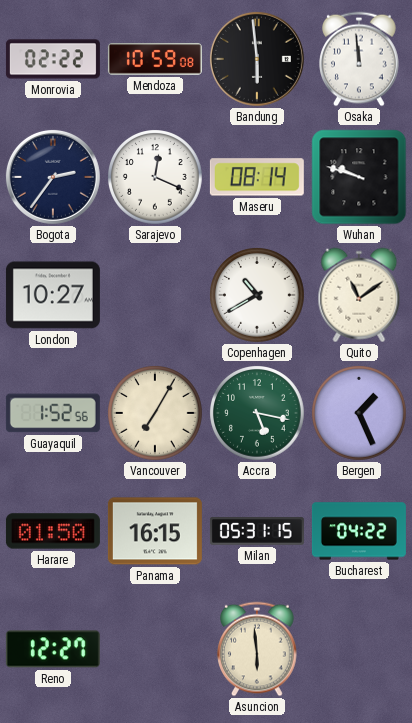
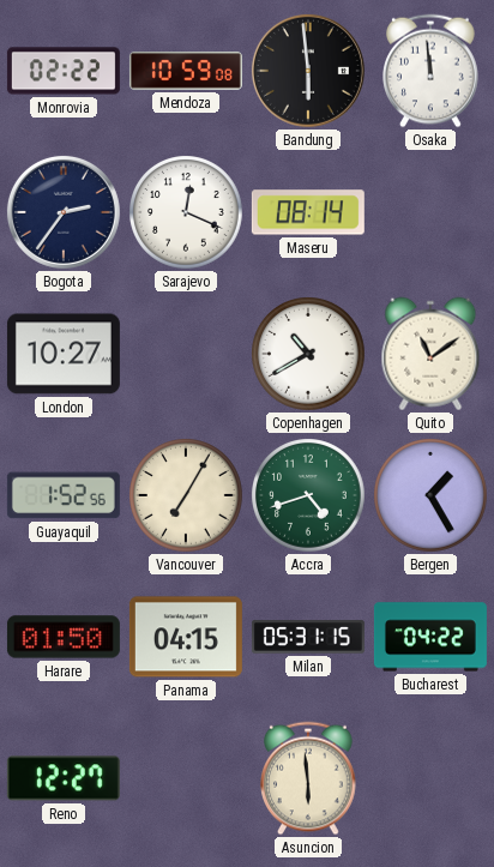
Wuhan: 9:48 -> none (359, 177)
Accra: 5:17 -> 4:42 (309, 496)
Bergen: 1:26 -> 1:25 (432, 496)
Panama: 16:15 -> 04:15 (186, 637)
